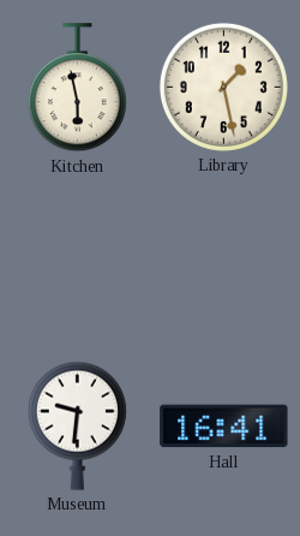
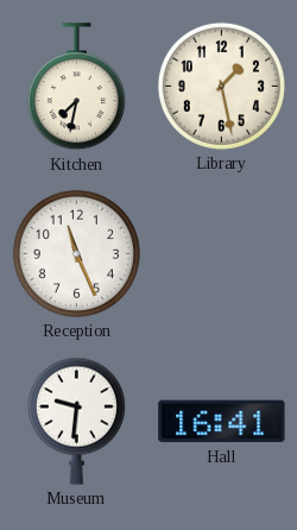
Kitchen: 5:58 -> 7:32 (76, 87)
Reception: none -> 11:26 (76, 253)
